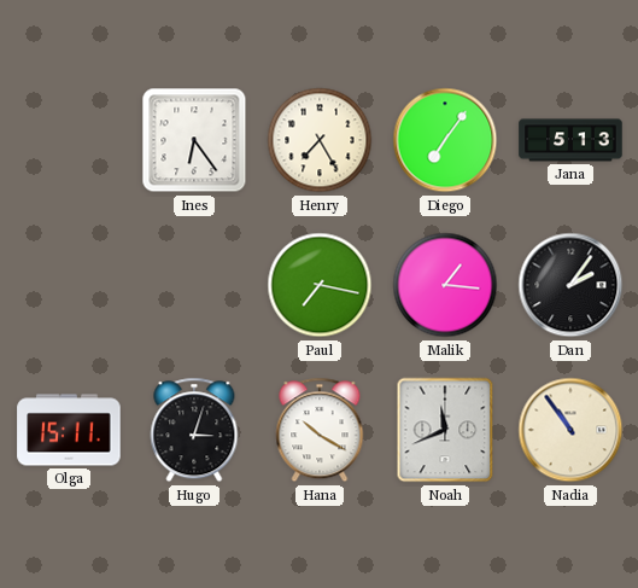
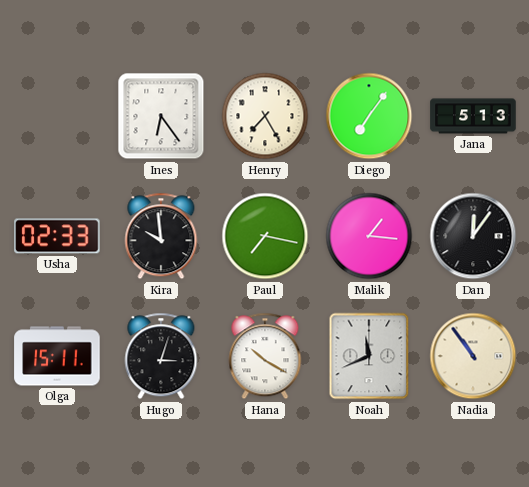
Usha: none -> 02:33 (57, 236)
Kira: none -> 9:59 (161, 236)
Dan: 2:06 -> 12:06 (473, 236)
